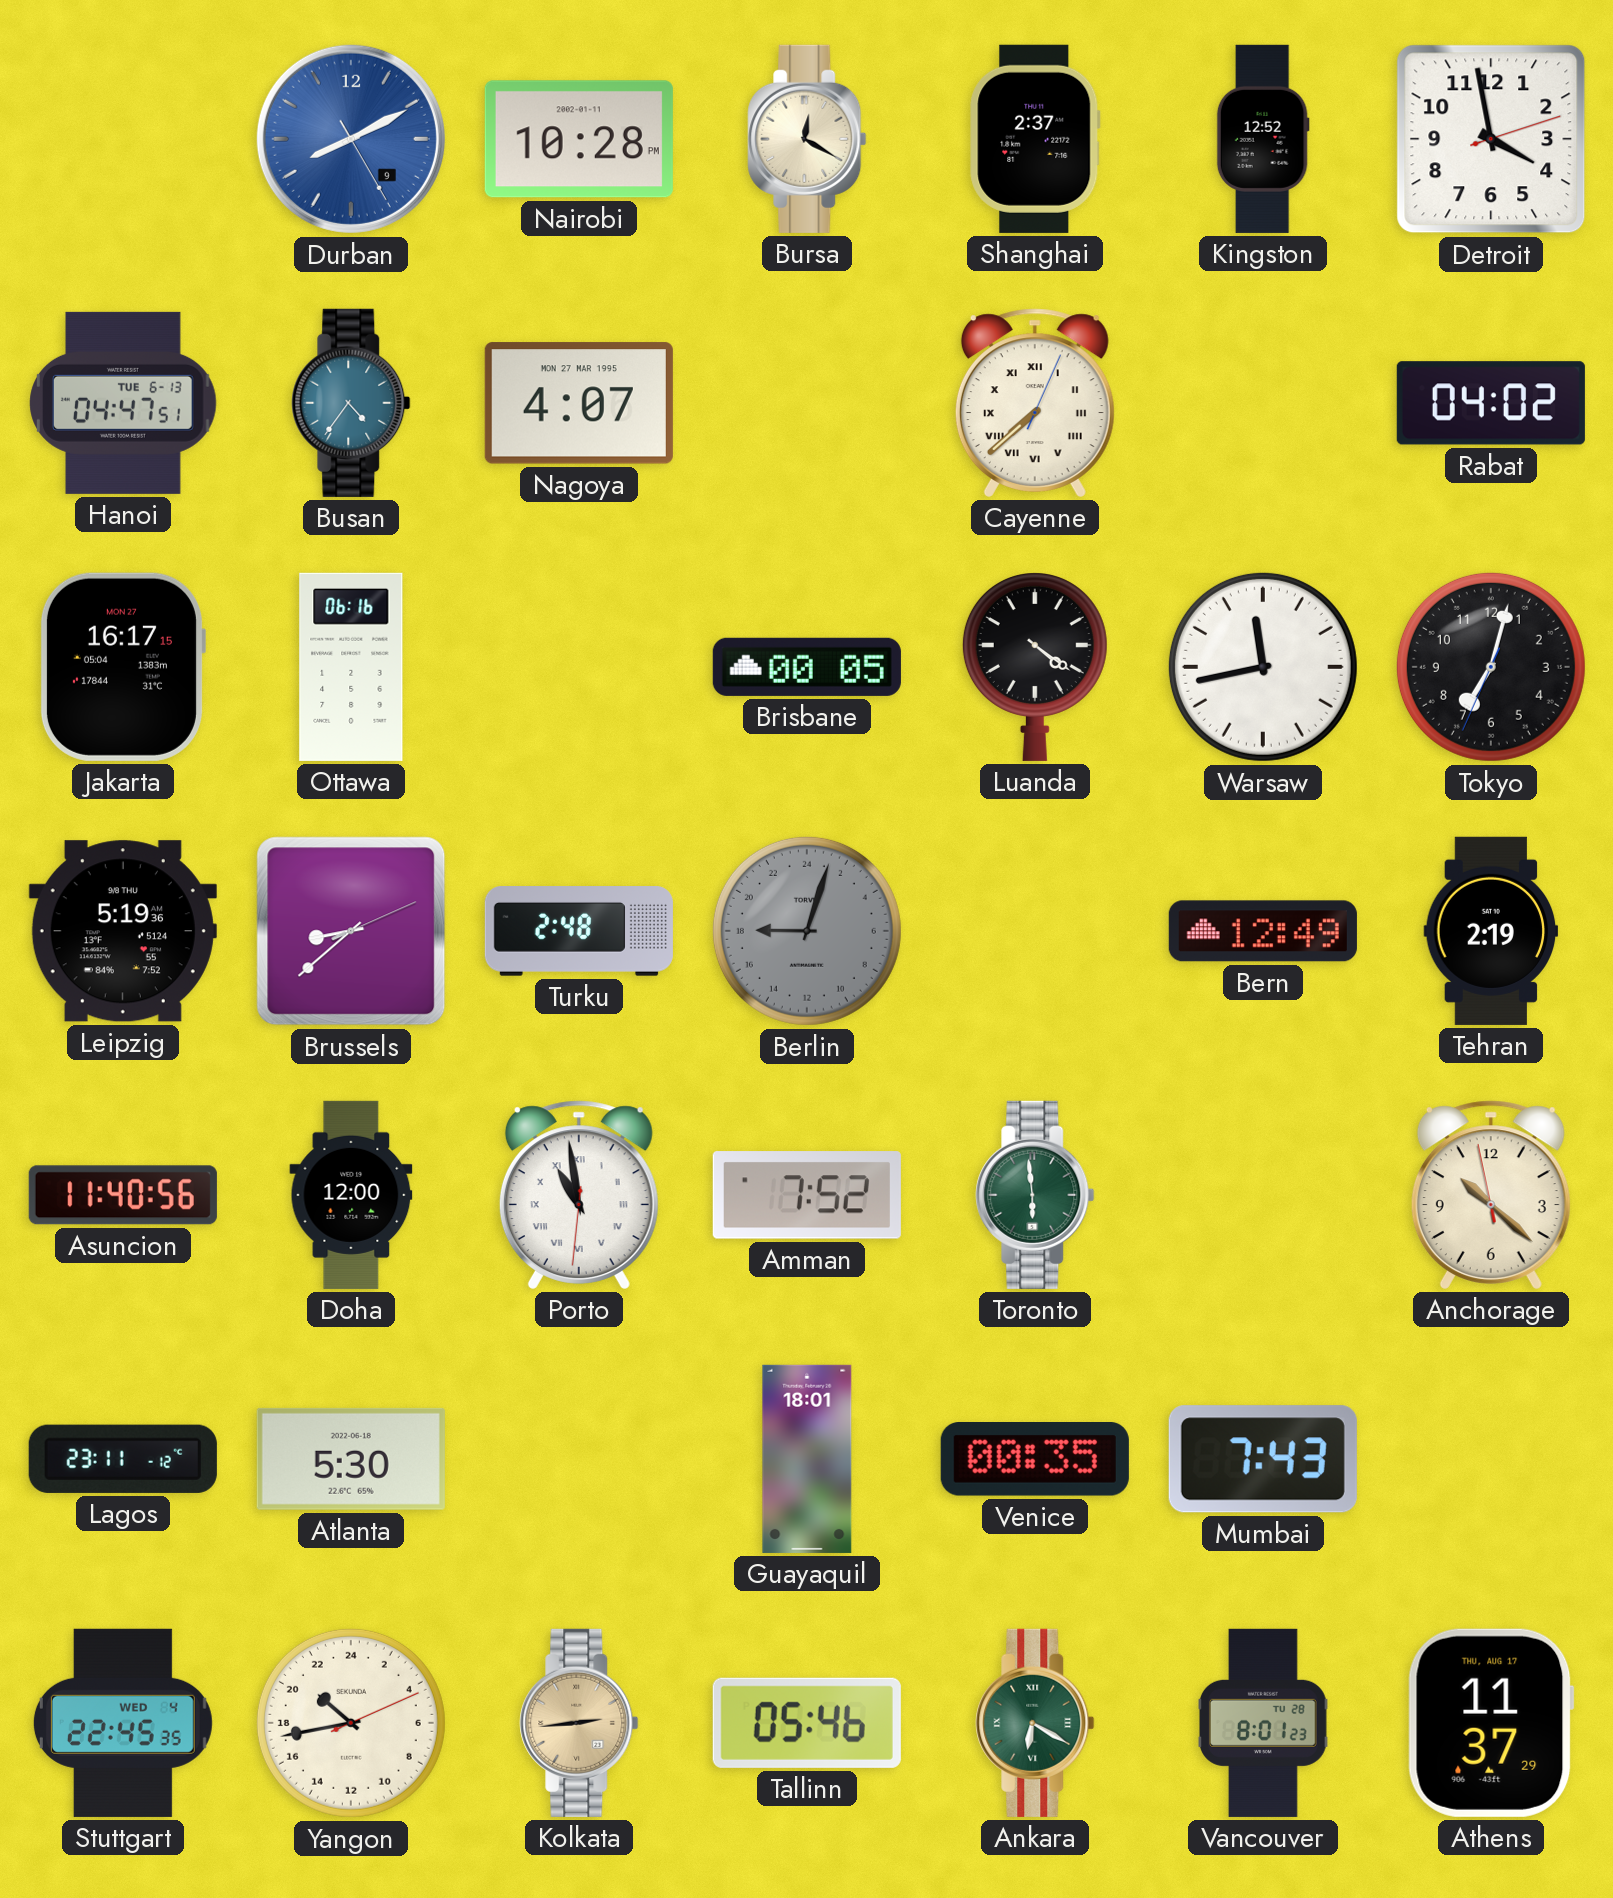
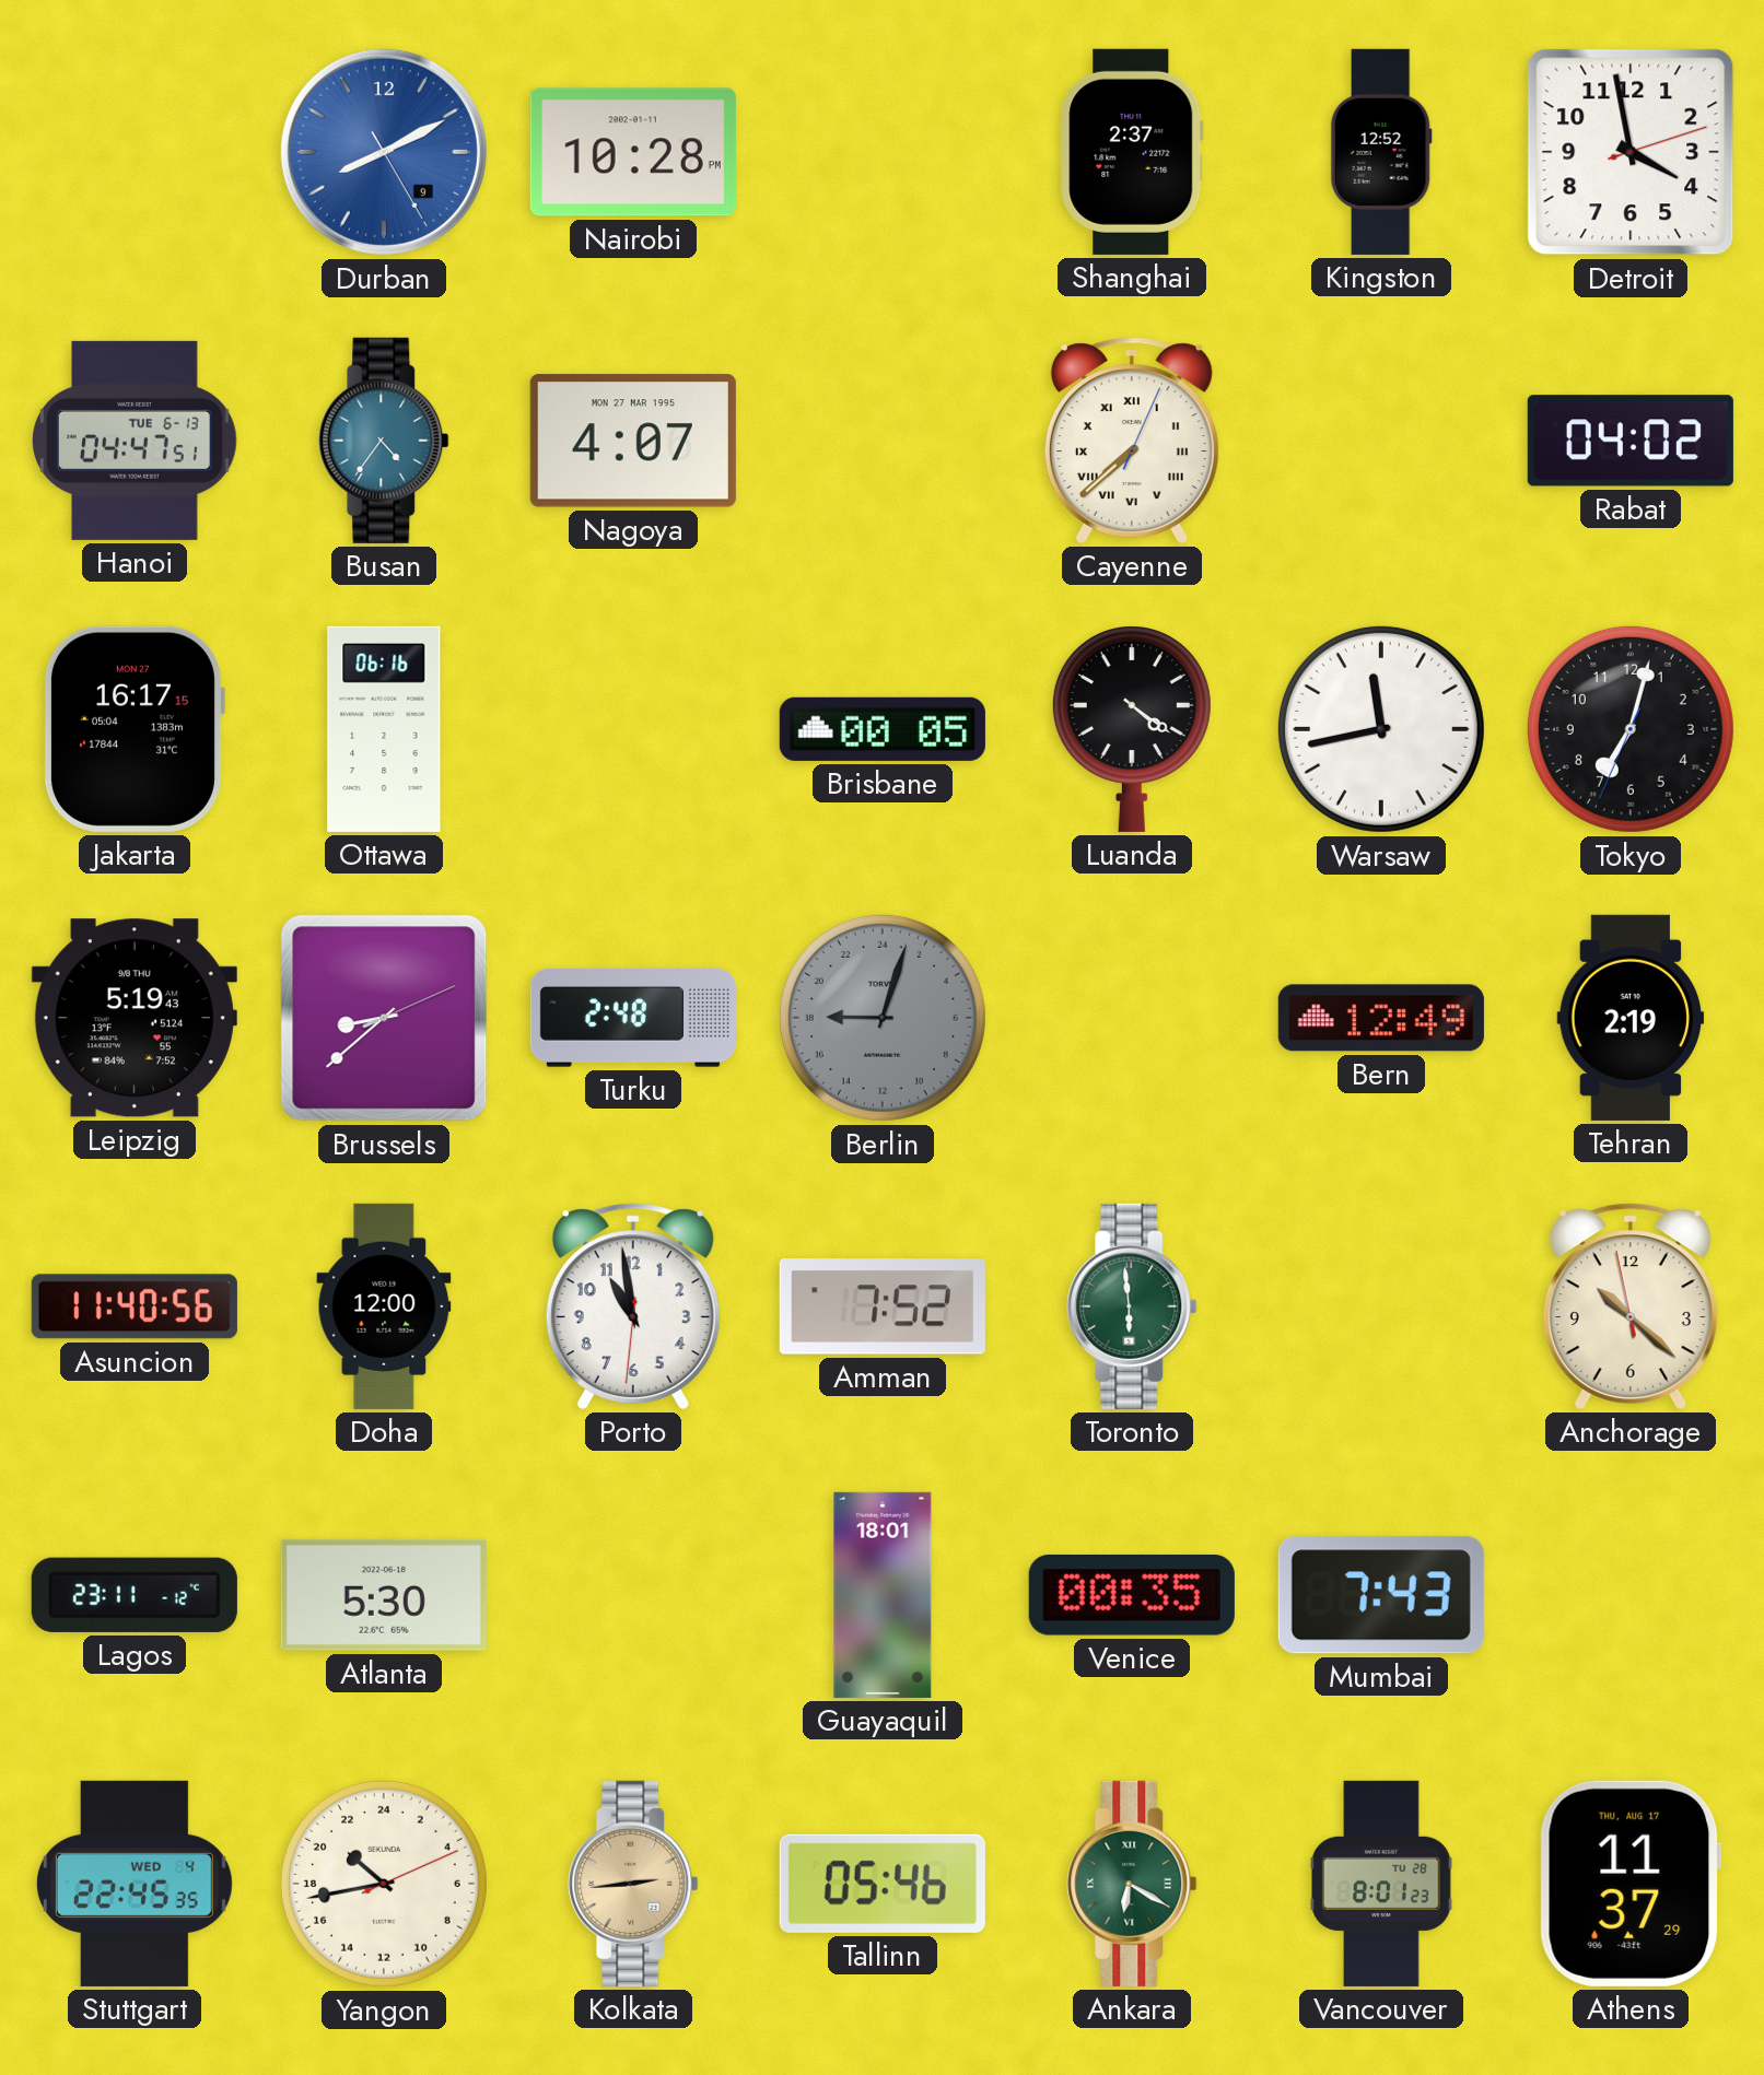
Bursa: 12:20 -> none (807, 139)
Leipzig: 5:19:36 -> 5:19:43 (135, 1018)
Porto numerals: Roman -> Arabic (633, 1306)
